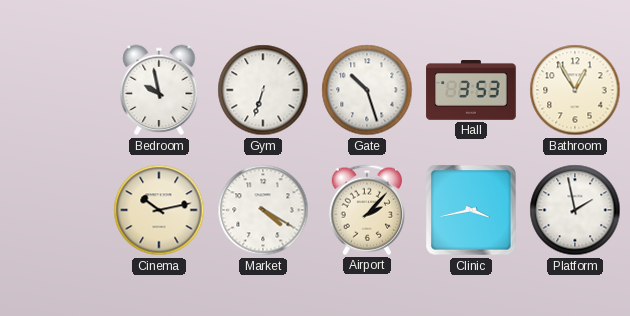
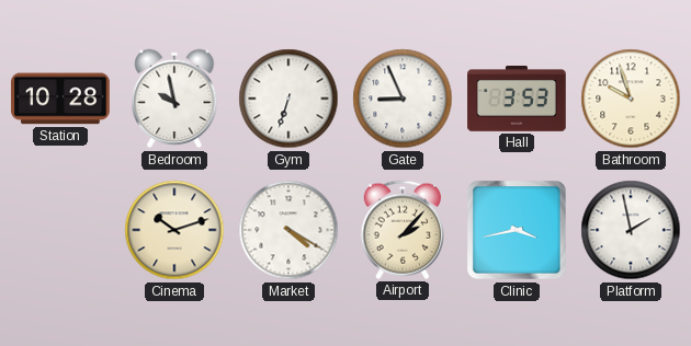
Station: none -> 10:28 (60, 99)
Gate: 10:27 -> 8:56 (403, 99)
Bathroom: 12:55 -> 9:57 (631, 99)
Cinema: 10:13 -> 10:12 (174, 230)
